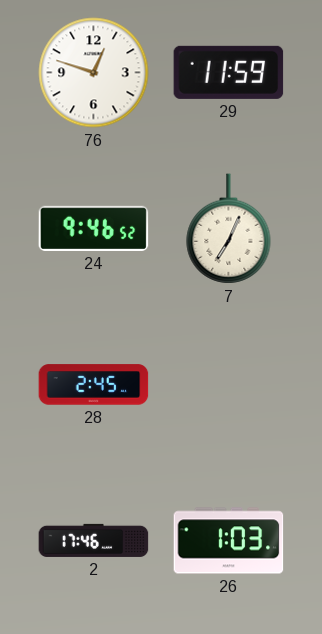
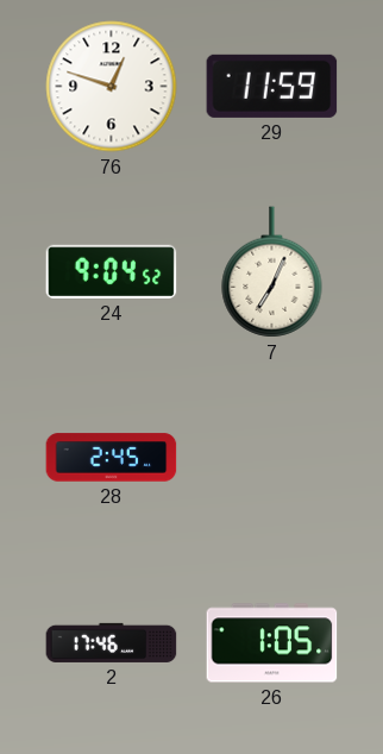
24: 9:46 -> 9:04 (112, 271)
26: 1:03 -> 1:05 (272, 643)
